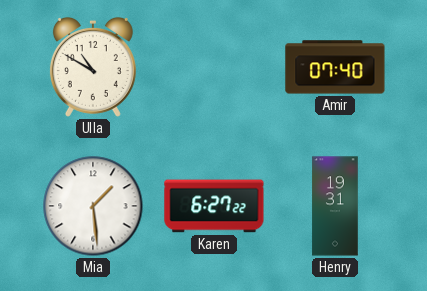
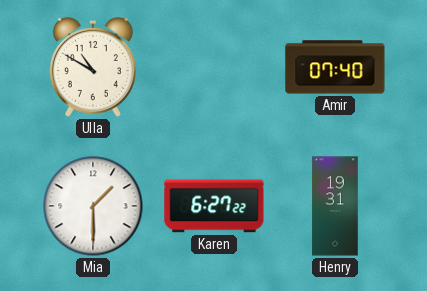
Mia: 1:29 -> 1:30 (93, 206)
